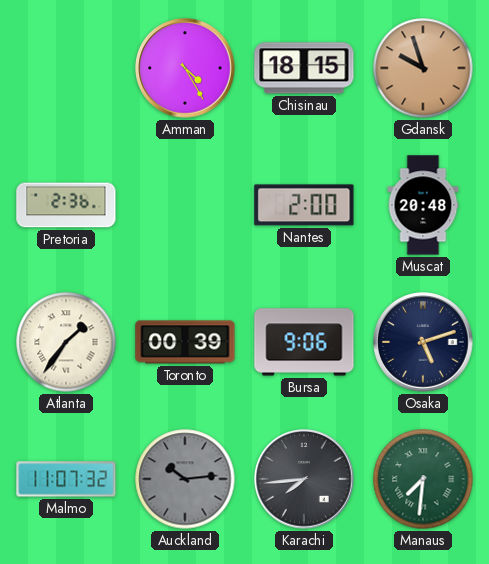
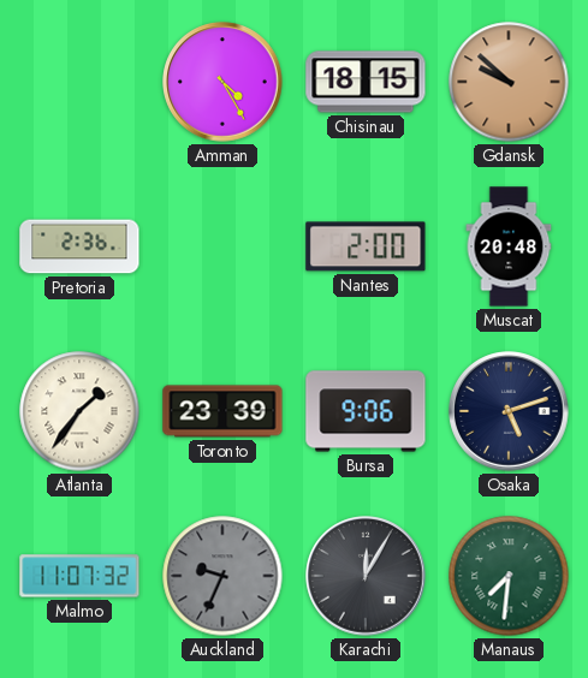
Gdansk: 9:57 -> 9:52 (509, 82)
Toronto: 00:39 -> 23:39 (222, 411)
Auckland: 10:14 -> 9:34 (222, 576)
Karachi: 7:44 -> 12:05 (366, 576)
